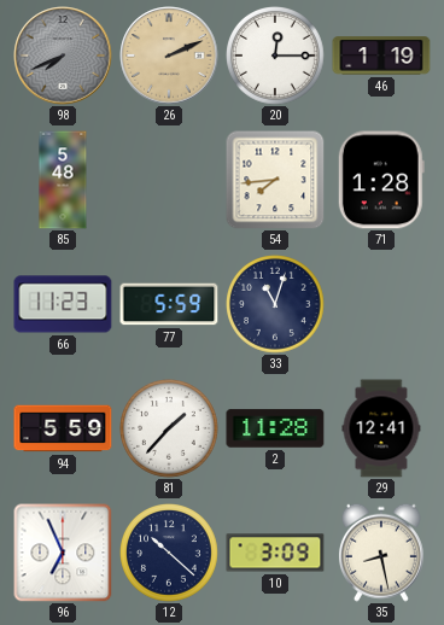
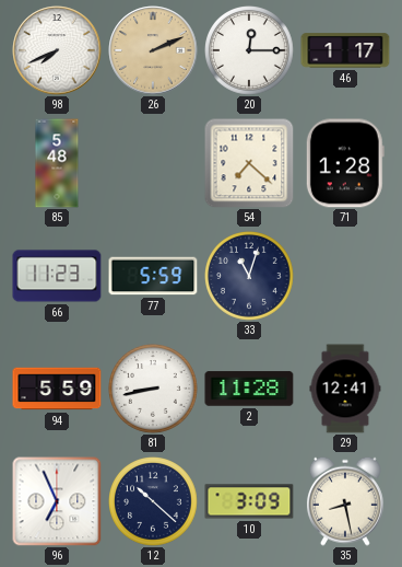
98 dial: grey -> white (57, 50)
46: 1:19 -> 1:17 (345, 50)
54: 7:44 -> 7:22 (249, 163)
81: 1:37 -> 8:43 (154, 390)
